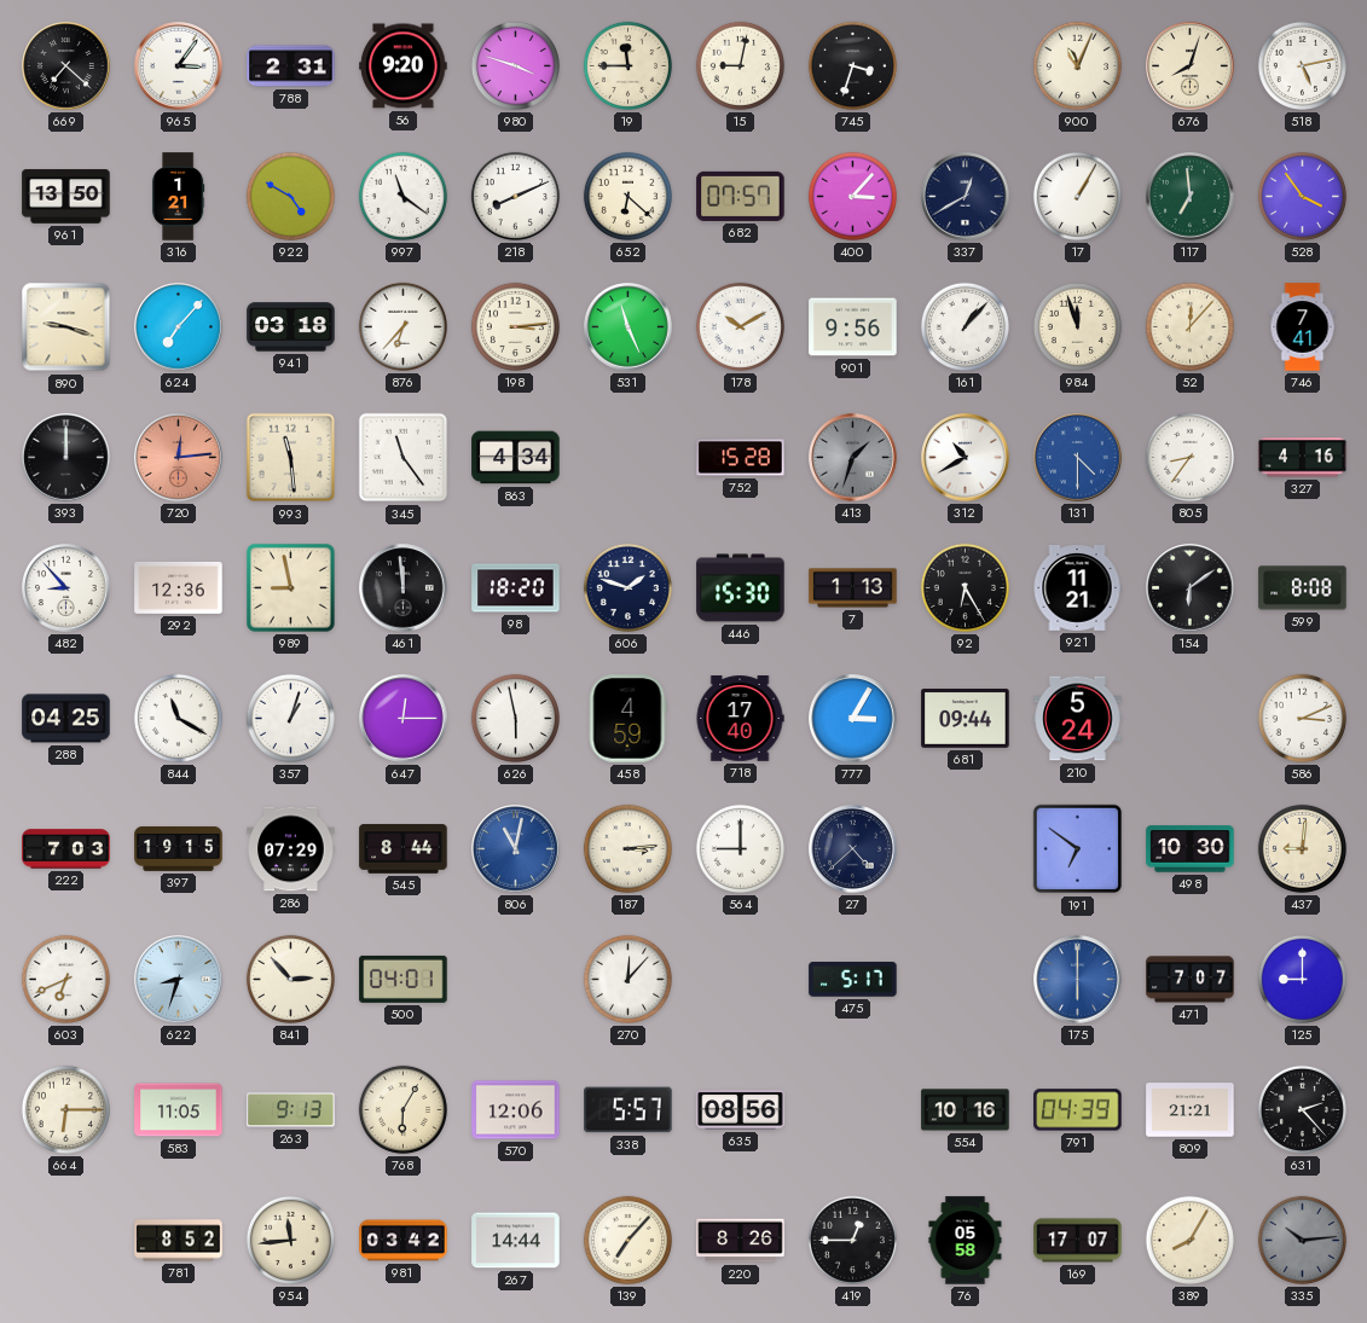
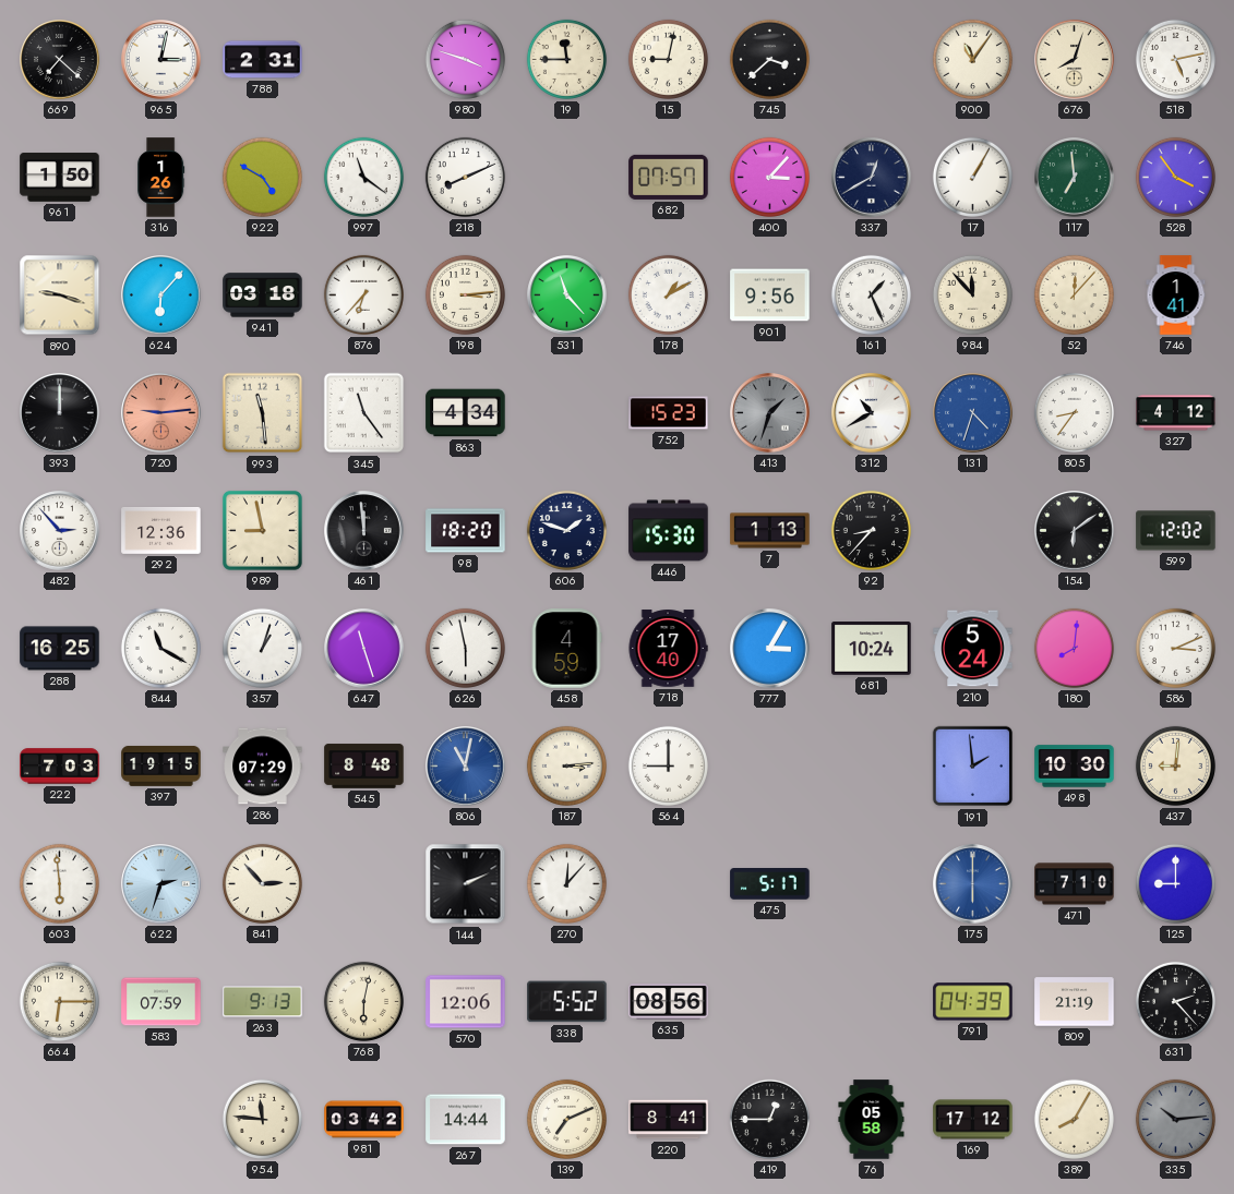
965: 3:06 -> 3:02 (161, 60)
56: 9:20 -> none (404, 66)
745: 3:33 -> 3:38 (769, 59)
900: 11:04 -> 11:06 (972, 59)
961: 13:50 -> 1:50 (60, 178)
316: 1:21 -> 1:26 (161, 178)
652: 6:22 -> none (627, 196)
624: 7:07 -> 6:07 (161, 296)
531: 11:26 -> 11:23 (567, 296)
178: 10:10 -> 1:10 (668, 294)
161: 1:07 -> 1:26 (871, 294)
984: 11:57 -> 11:53 (972, 294)
746: 7:41 -> 1:41 (1176, 296)
720: 12:14 -> 9:14 (161, 413)
752: 15:28 -> 15:23 (669, 413)
131: 4:30 -> 4:33 (973, 413)
327: 4:16 -> 4:12 (1176, 413)
482: 8:53 -> 2:53 (60, 531)
92: 6:25 -> 8:37 (871, 530)
921: 11:21 -> none (1077, 588)
599: 8:08 -> 12:02 (1176, 531)
288: 04:25 -> 16:25 (60, 649)
647: 12:15 -> 11:27 (364, 649)
681: 09:44 -> 10:24 (872, 649)
180: none -> 8:01 (1074, 648)
545: 8:44 -> 8:48 (364, 767)
27: 4:38 -> none (853, 849)
191: 6:51 -> 1:59 (973, 767)
603: 6:41 -> 5:59 (59, 883)
622: 8:33 -> 2:33 (161, 884)
500: 04:01 -> none (404, 979)
144: none -> 2:11 (466, 884)
471: 7:07 -> 7:10 (1075, 884)
583: 11:05 -> 07:59 (161, 1002)
768: 6:05 -> 6:02 (363, 1001)
338: 5:57 -> 5:52 (567, 1002)
554: 10:16 -> none (966, 1110)
809: 21:21 -> 21:19 (1075, 1002)
781: 8:52 -> none (179, 1241)
954: 11:44 -> 11:46 (262, 1119)
139: 7:07 -> 7:11 (566, 1119)
220: 8:26 -> 8:41 (669, 1120)
169: 17:07 -> 17:12 (973, 1120)
